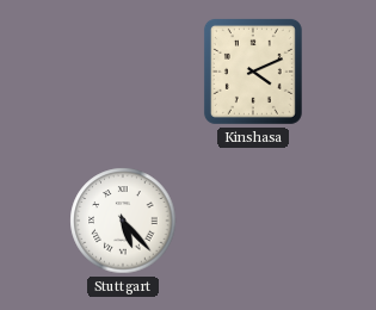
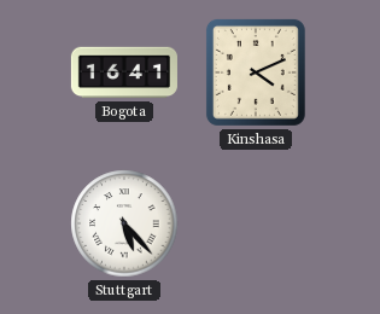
Bogota: none -> 16:41 (124, 72)
